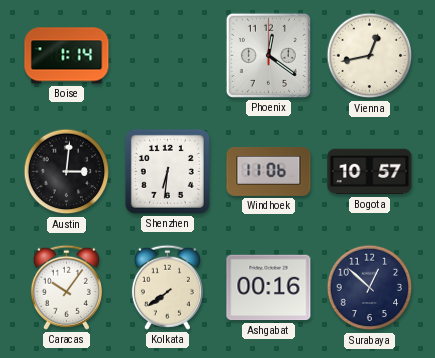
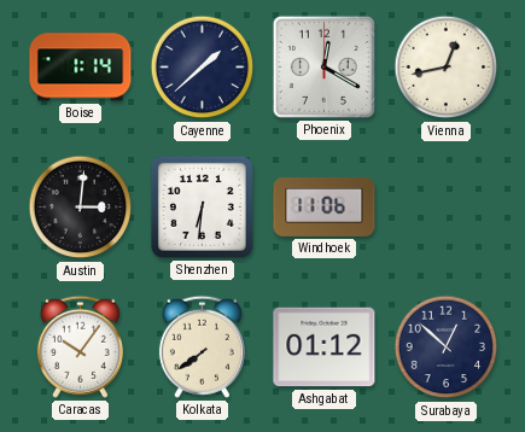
Cayenne: none -> 1:38 (203, 68)
Phoenix: 12:21 -> 12:20 (323, 66)
Bogota: 10:57 -> none (370, 172)
Ashgabat: 00:16 -> 01:12 (325, 348)
